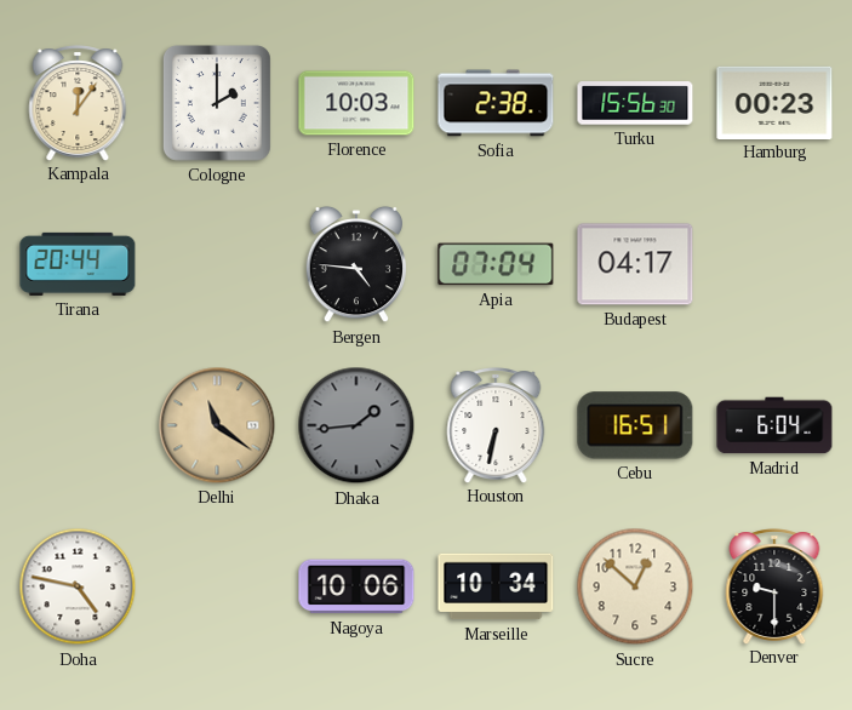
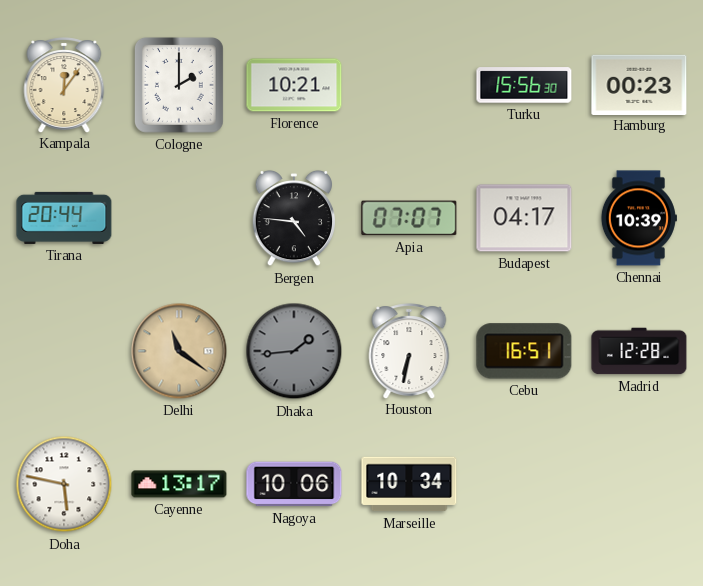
Florence: 10:03 -> 10:21 (294, 85)
Sofia: 2:38 -> none (496, 103)
Apia: 07:04 -> 07:07 (409, 218)
Chennai: none -> 10:39 (638, 218)
Madrid: 6:04 -> 12:28 (639, 351)
Doha: 4:47 -> 5:47 (64, 484)
Cayenne: none -> 13:17 (179, 484)
Sucre: 12:52 -> none (635, 586)
Denver: 9:30 -> none (774, 586)
